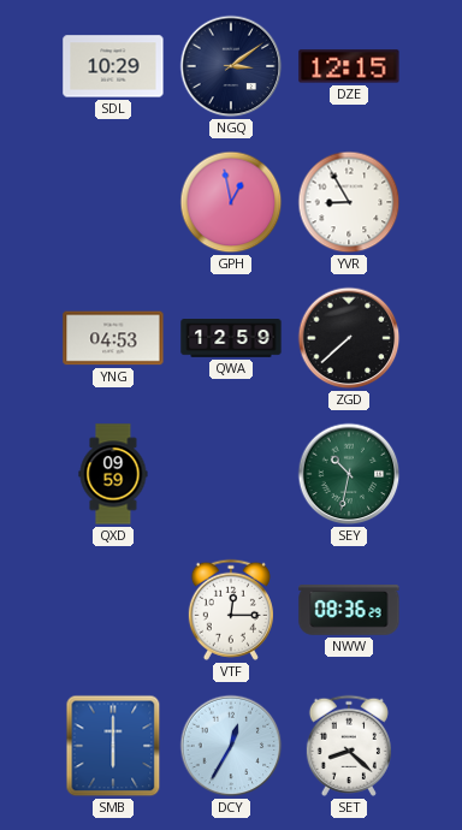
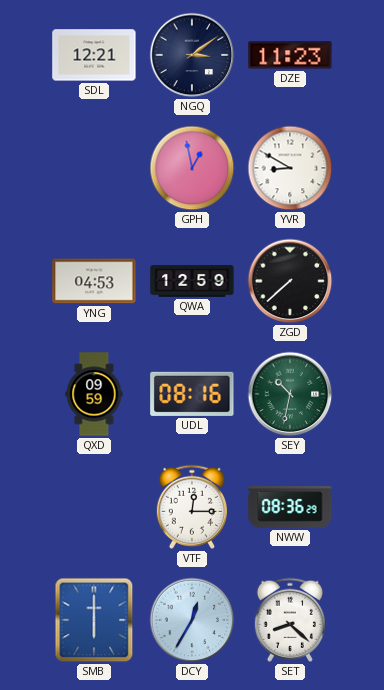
SDL: 10:29 -> 12:21 (94, 55)
DZE: 12:15 -> 11:23 (290, 55)
YVR: 8:55 -> 8:50 (290, 168)
UDL: none -> 08:16 (192, 394)
